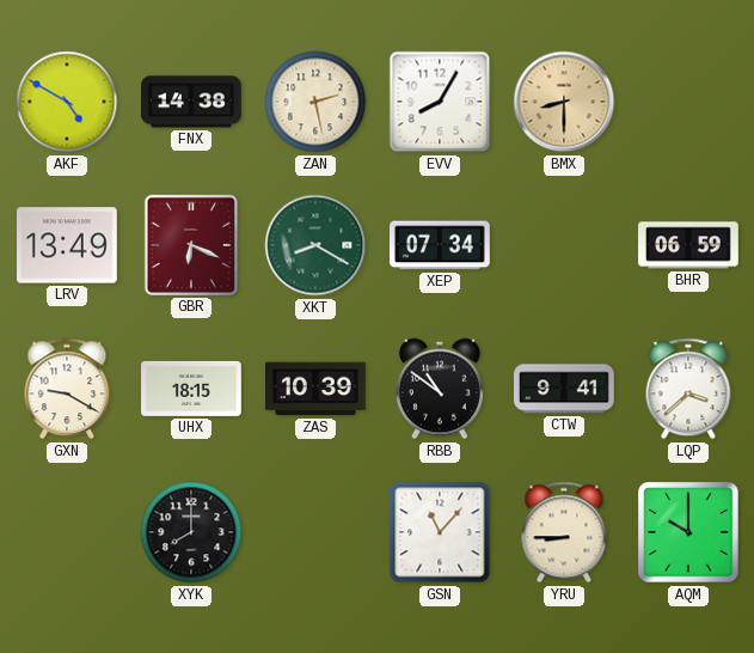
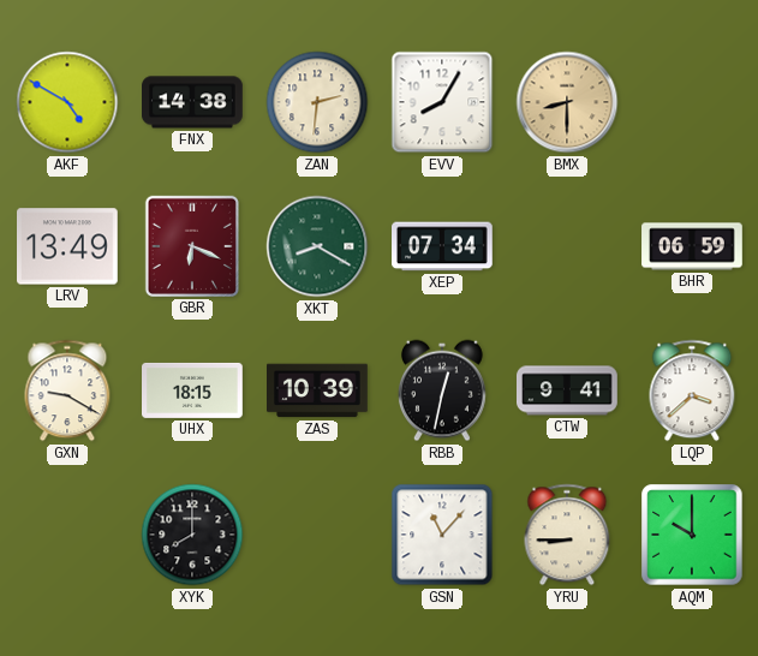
ZAN: 2:28 -> 2:31 (317, 102)
RBB: 10:51 -> 12:32 (442, 390)
